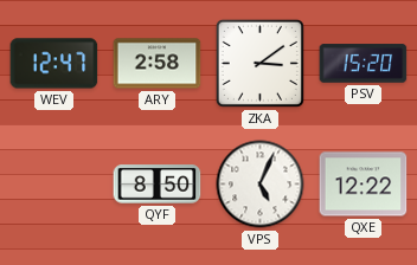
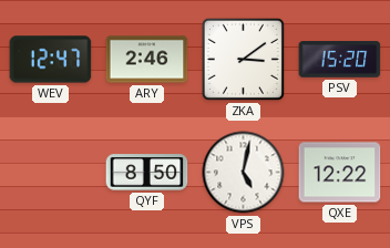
ARY: 2:58 -> 2:46 (147, 60)
VPS: 5:04 -> 5:02 (244, 173)
